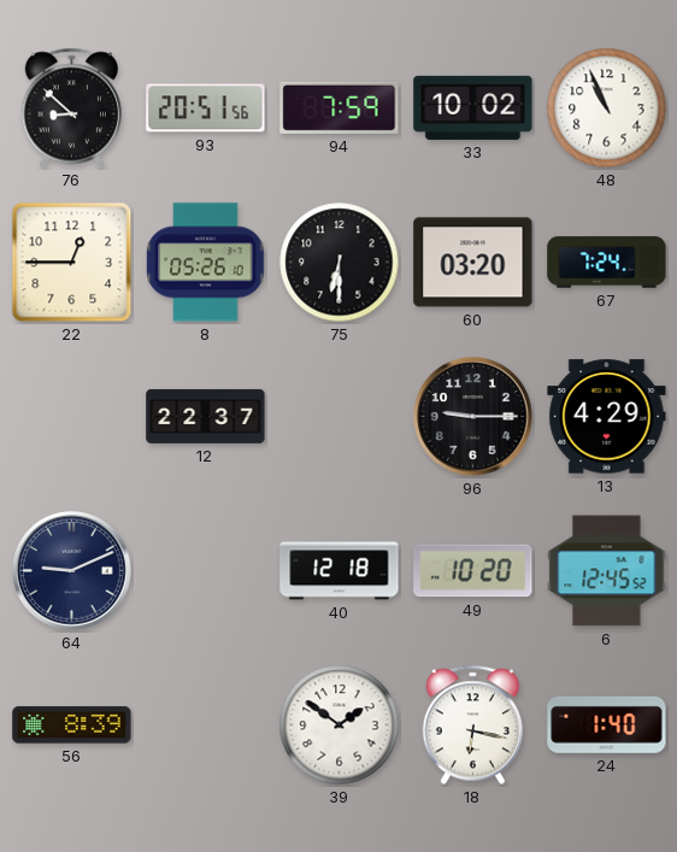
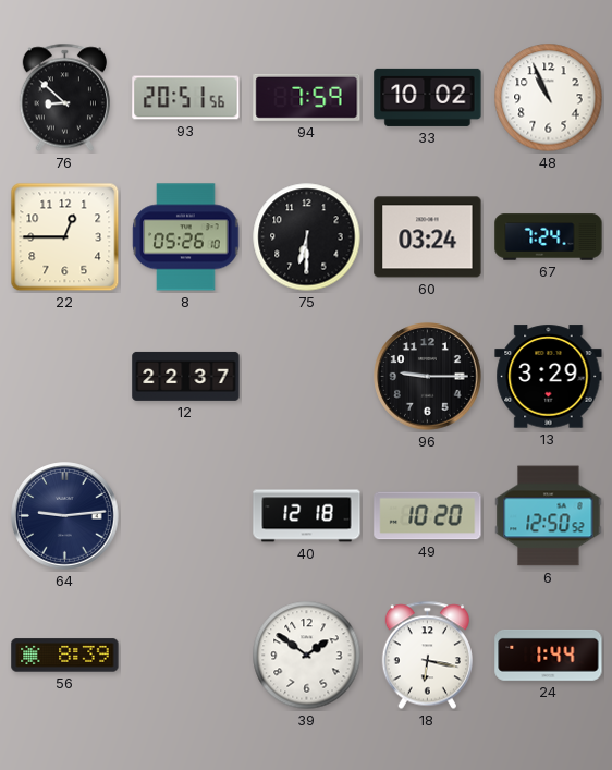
60: 03:20 -> 03:24 (428, 237)
13: 4:29 -> 3:29 (549, 377)
64: 9:11 -> 9:14 (65, 516)
6: 12:45 -> 12:50 (549, 516)
24: 1:40 -> 1:44 (549, 655)
